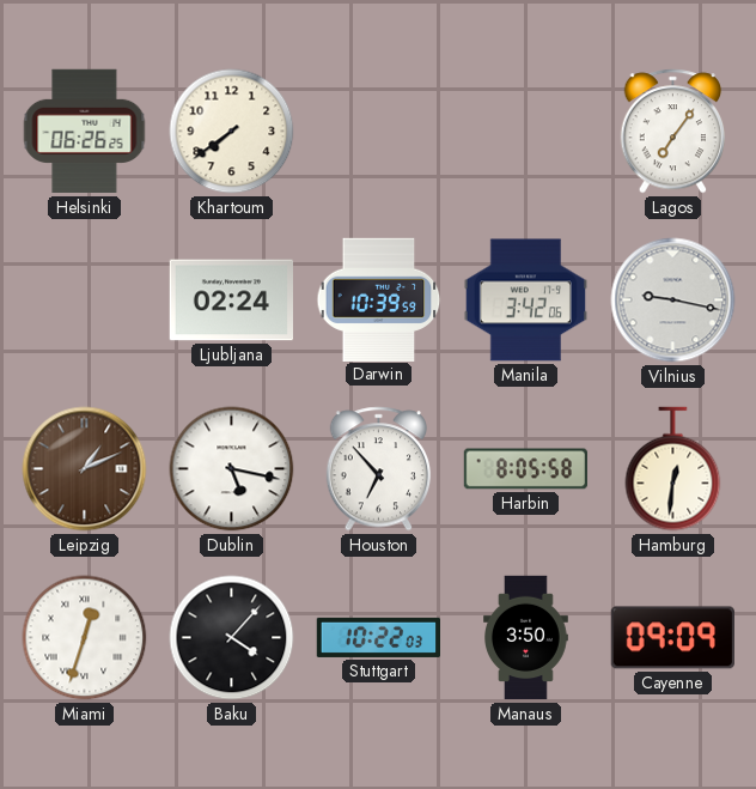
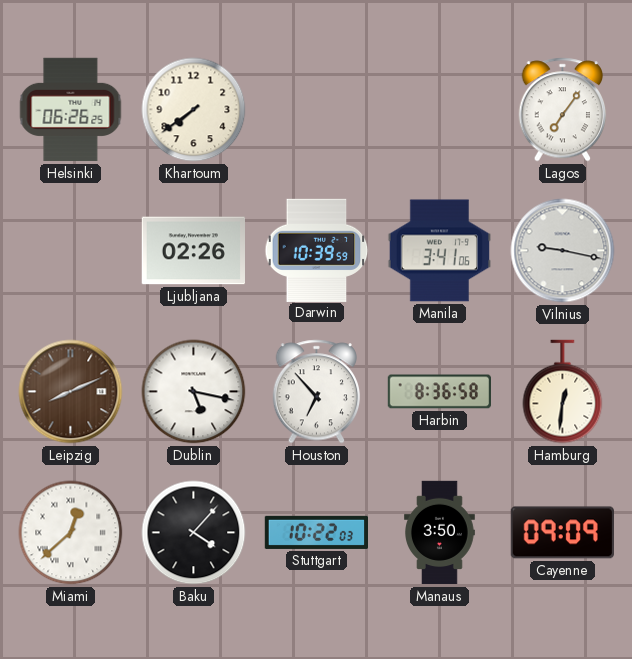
Ljubljana: 02:24 -> 02:26 (193, 251)
Manila: 3:42 -> 3:41 (439, 251)
Leipzig: 1:11 -> 8:11 (71, 392)
Harbin: 8:05 -> 8:36 (439, 392)
Miami: 12:33 -> 12:38 (71, 533)
